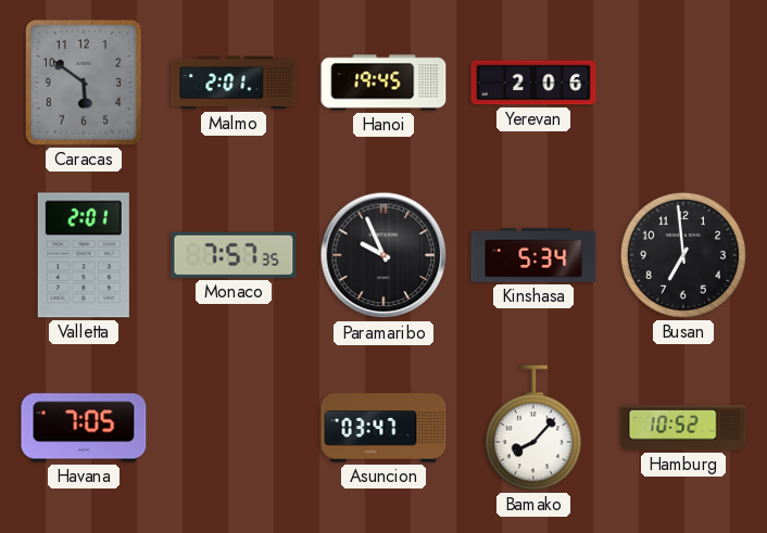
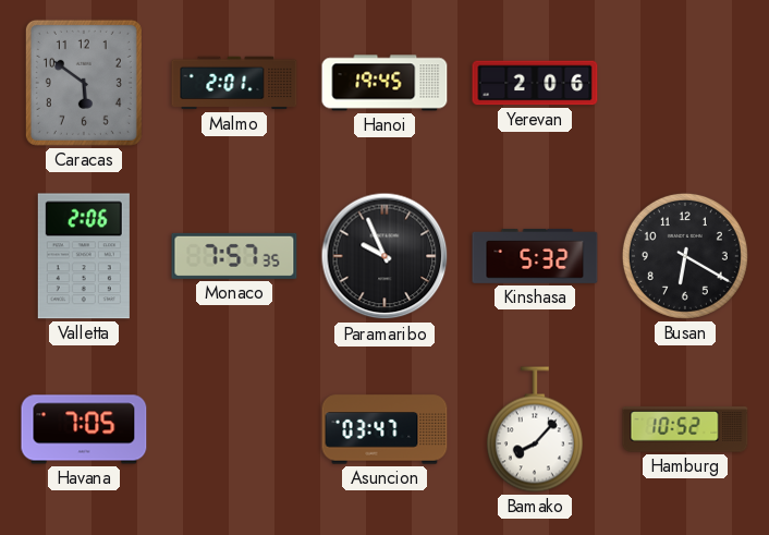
Valletta: 2:01 -> 2:06 (84, 256)
Kinshasa: 5:34 -> 5:32 (535, 256)
Busan: 6:59 -> 6:20 (685, 256)
